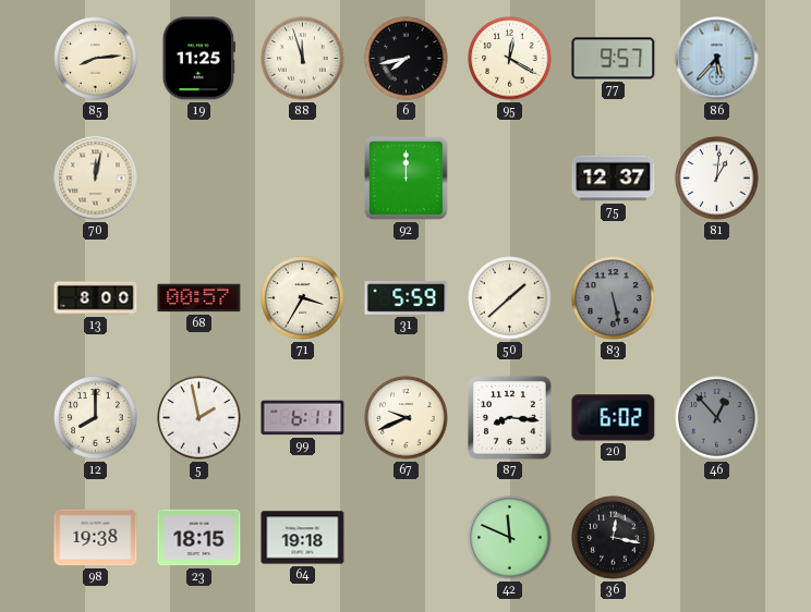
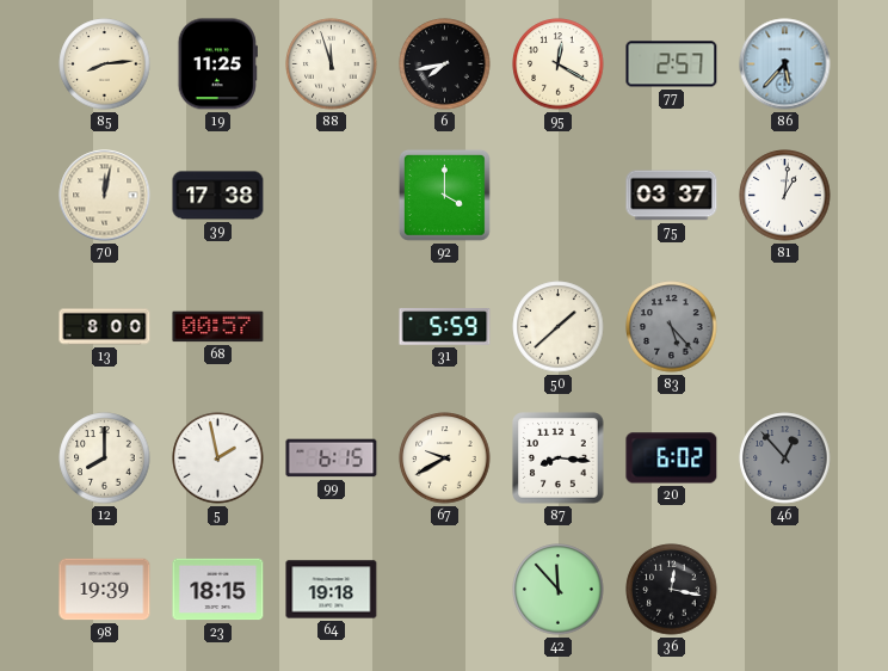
77: 9:57 -> 2:57 (672, 64)
39: none -> 17:38 (218, 196)
92: 12:00 -> 4:00 (445, 196)
75: 12:37 -> 03:37 (672, 196)
71: 3:35 -> none (303, 298)
83: 5:28 -> 5:23 (672, 327)
99: 6:11 -> 6:15 (332, 458)
67: 9:41 -> 9:40 (445, 458)
98: 19:38 -> 19:39 (105, 590)
42: 11:49 -> 11:53 (559, 590)
